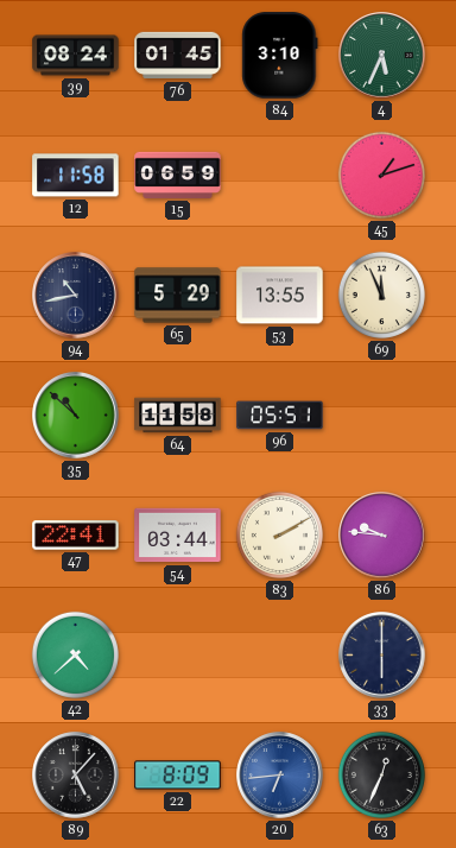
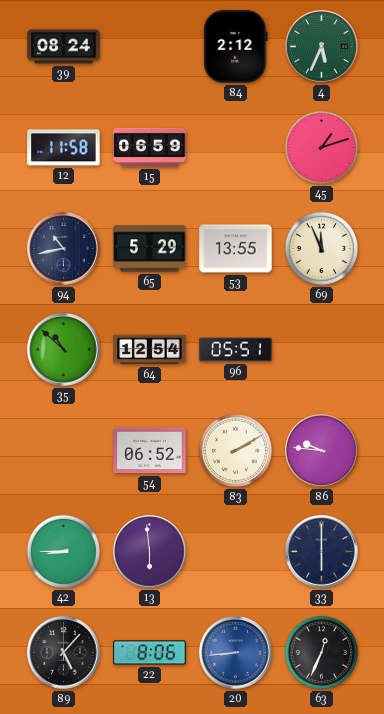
76: 01:45 -> none (178, 56)
84: 3:10 -> 2:12 (236, 47)
64: 11:58 -> 12:54 (150, 350)
47: 22:41 -> none (76, 536)
54: 03:44 -> 06:52 (150, 451)
42: 4:38 -> 8:45 (63, 551)
13: none -> 5:59 (150, 552)
22: 8:09 -> 8:06 (150, 653)
20: 6:44 -> 8:44 (236, 653)
